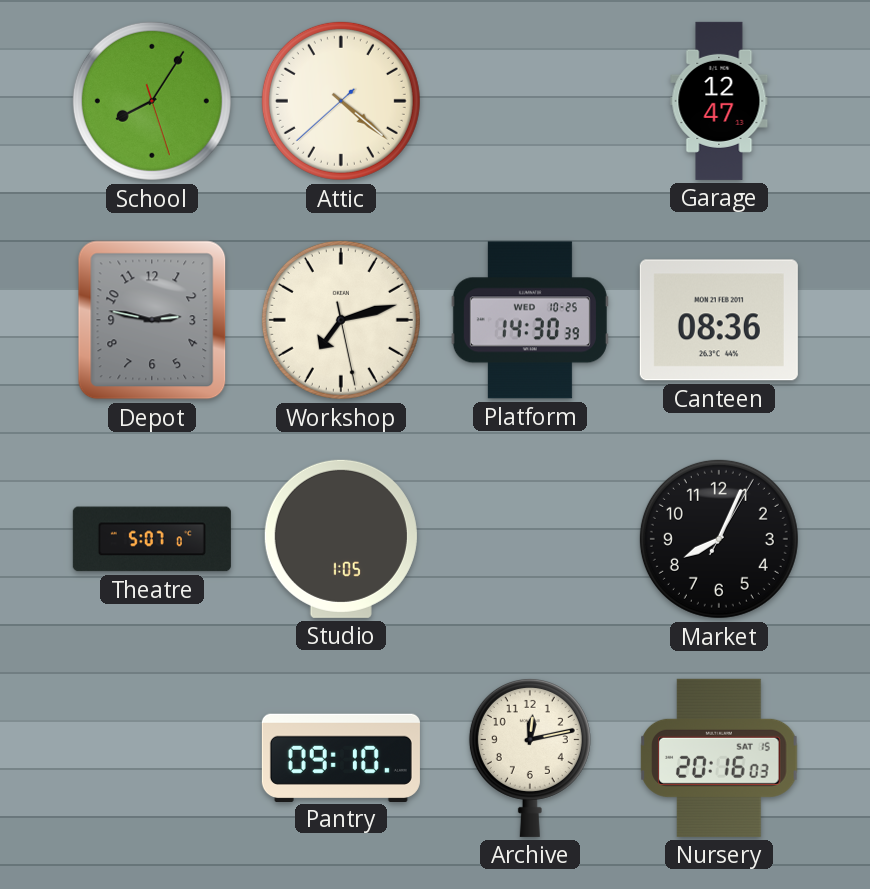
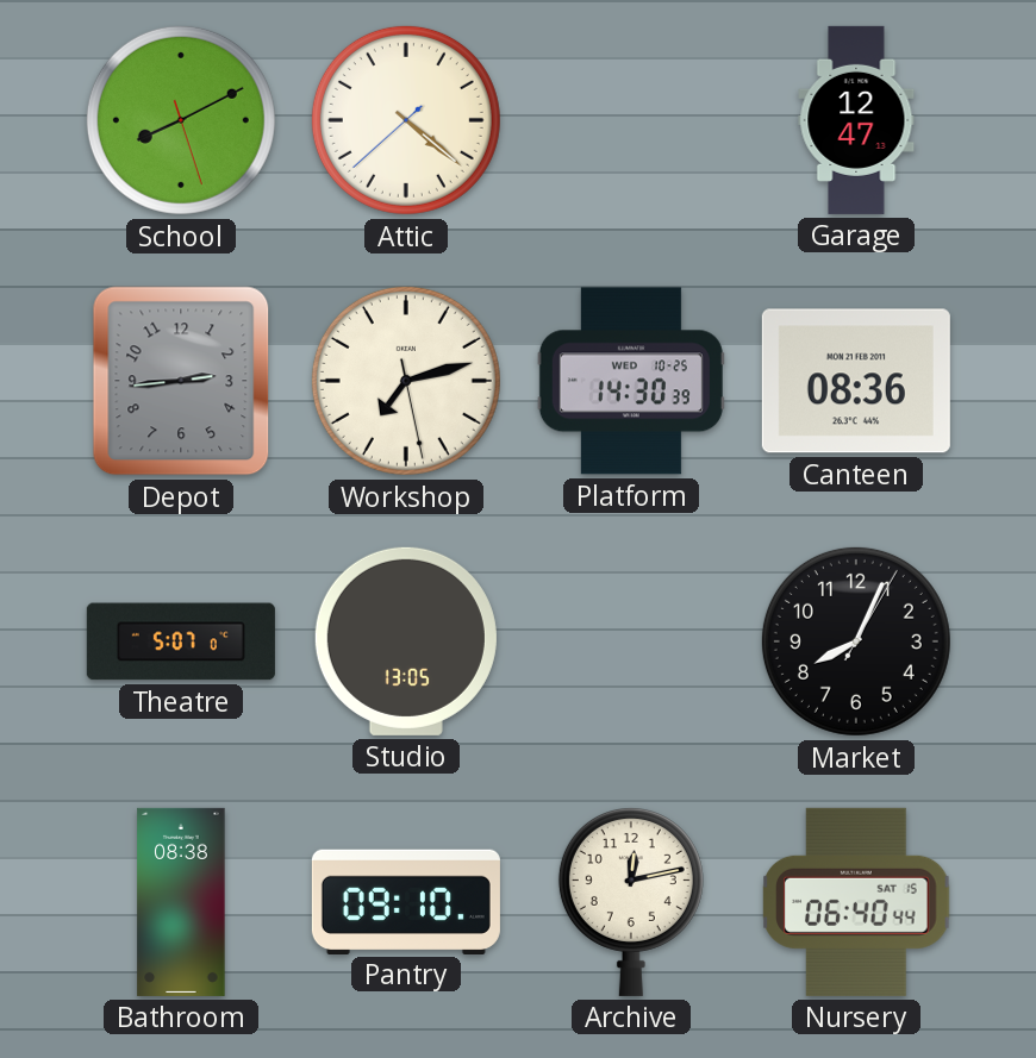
School: 8:05 -> 8:10 (181, 120)
Depot: 2:47 -> 2:44 (181, 381)
Studio: 1:05 -> 13:05 (406, 641)
Bathroom: none -> 08:38 (181, 902)
Nursery: 20:16 -> 06:40 (856, 902)
